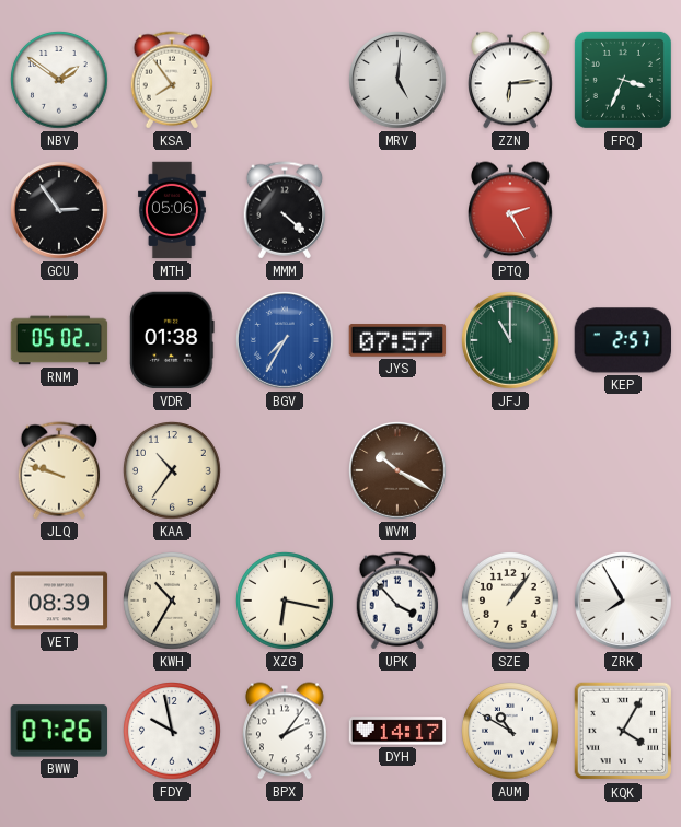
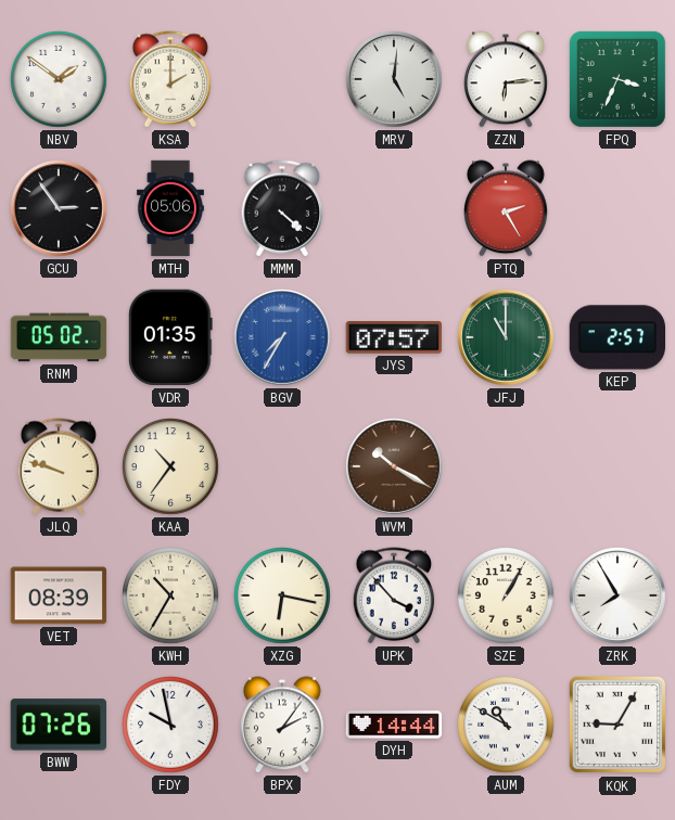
KSA: 7:54 -> 2:00 (170, 79)
VDR: 01:38 -> 01:35 (170, 337)
SZE: 1:06 -> 1:05 (507, 597)
DYH: 14:17 -> 14:44 (394, 725)
KQK: 4:05 -> 9:05 (617, 725)
